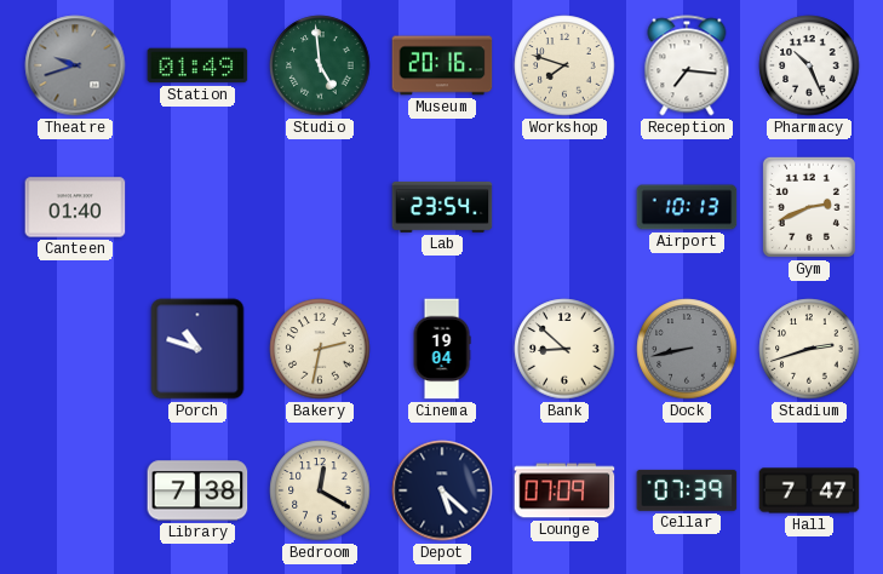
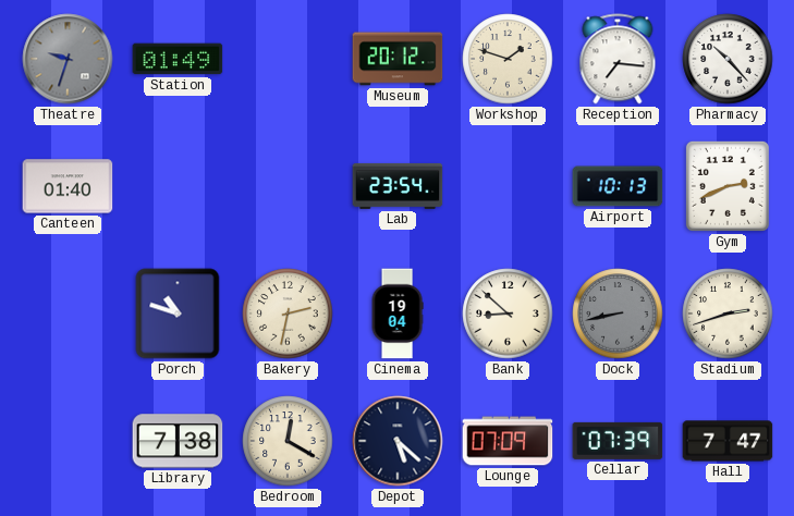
Theatre: 9:42 -> 9:33 (68, 59)
Studio: 4:59 -> none (320, 65)
Museum: 20:16 -> 20:12 (398, 59)
Workshop: 7:48 -> 1:48 (508, 59)
Pharmacy: 10:26 -> 10:23 (728, 59)
